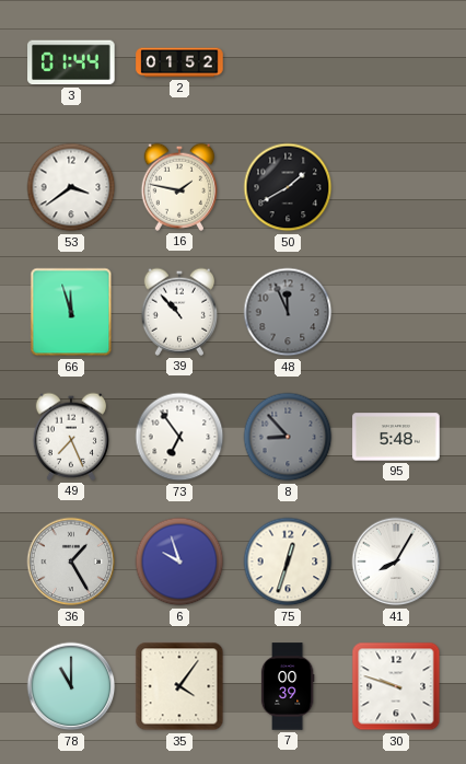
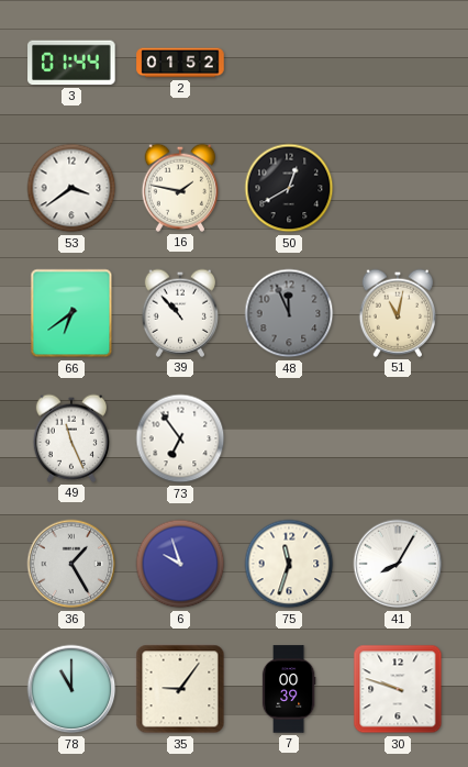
50: 1:40 -> 12:40 (289, 188)
66: 11:57 -> 6:39 (71, 313)
51: none -> 11:02 (397, 313)
49: 7:26 -> 11:26 (70, 438)
8: 8:53 -> none (288, 437)
95: 5:48 -> none (396, 437)
75: 12:33 -> 11:33 (289, 564)
35: 4:06 -> 9:06 (180, 689)
